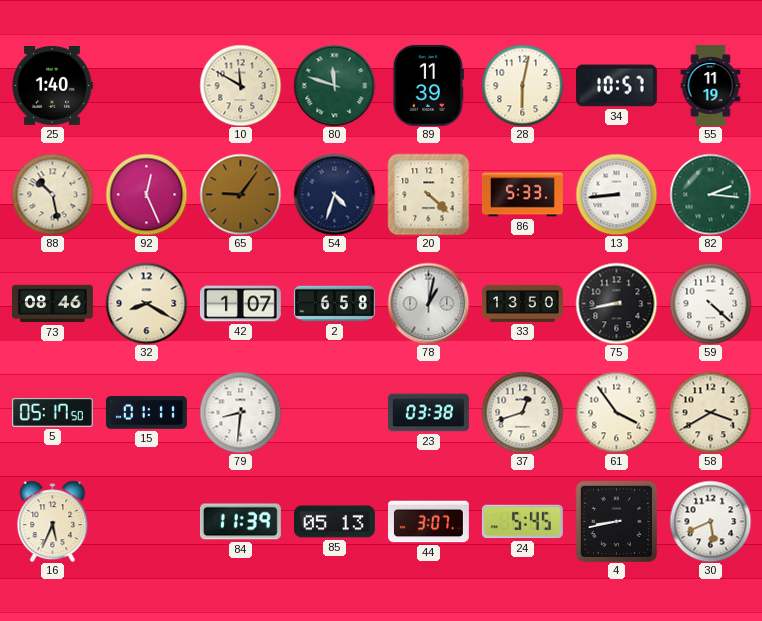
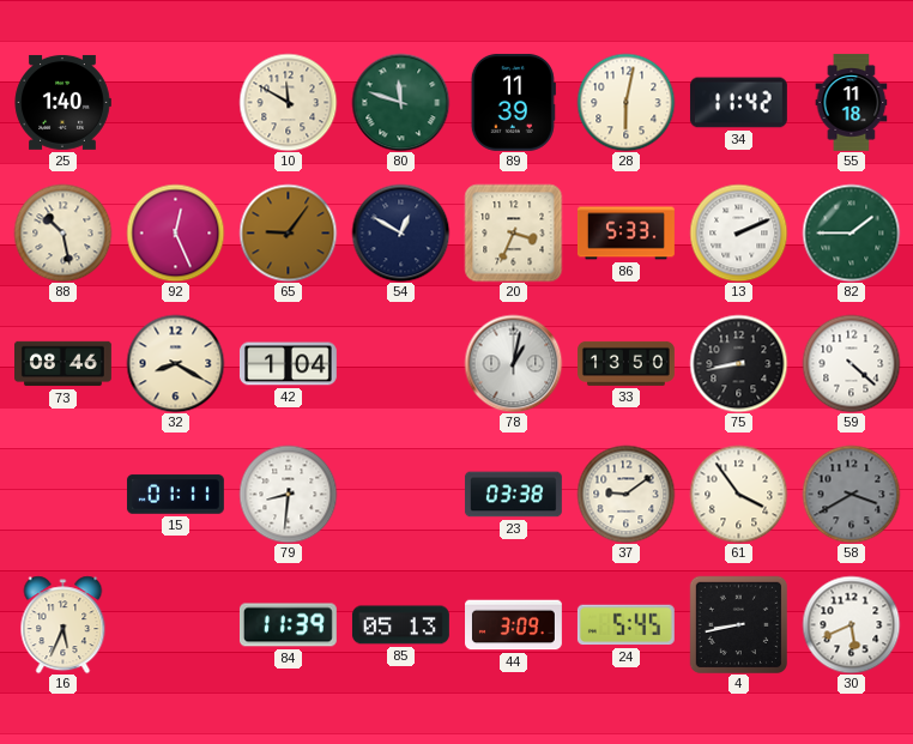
34: 10:57 -> 11:42 (738, 103)
55: 11:19 -> 11:18 (852, 103)
54: 4:33 -> 12:50 (400, 232)
20: 4:22 -> 3:34 (513, 232)
13: 8:44 -> 2:11 (738, 232)
82: 2:16 -> 1:45 (851, 232)
42: 1:07 -> 1:04 (288, 364)
2: 6:58 -> none (334, 304)
5: 05:17 -> none (52, 412)
37: 12:42 -> 9:09 (625, 494)
58 dial: cream -> grey (851, 494)
44: 3:07 -> 3:09 (514, 625)
